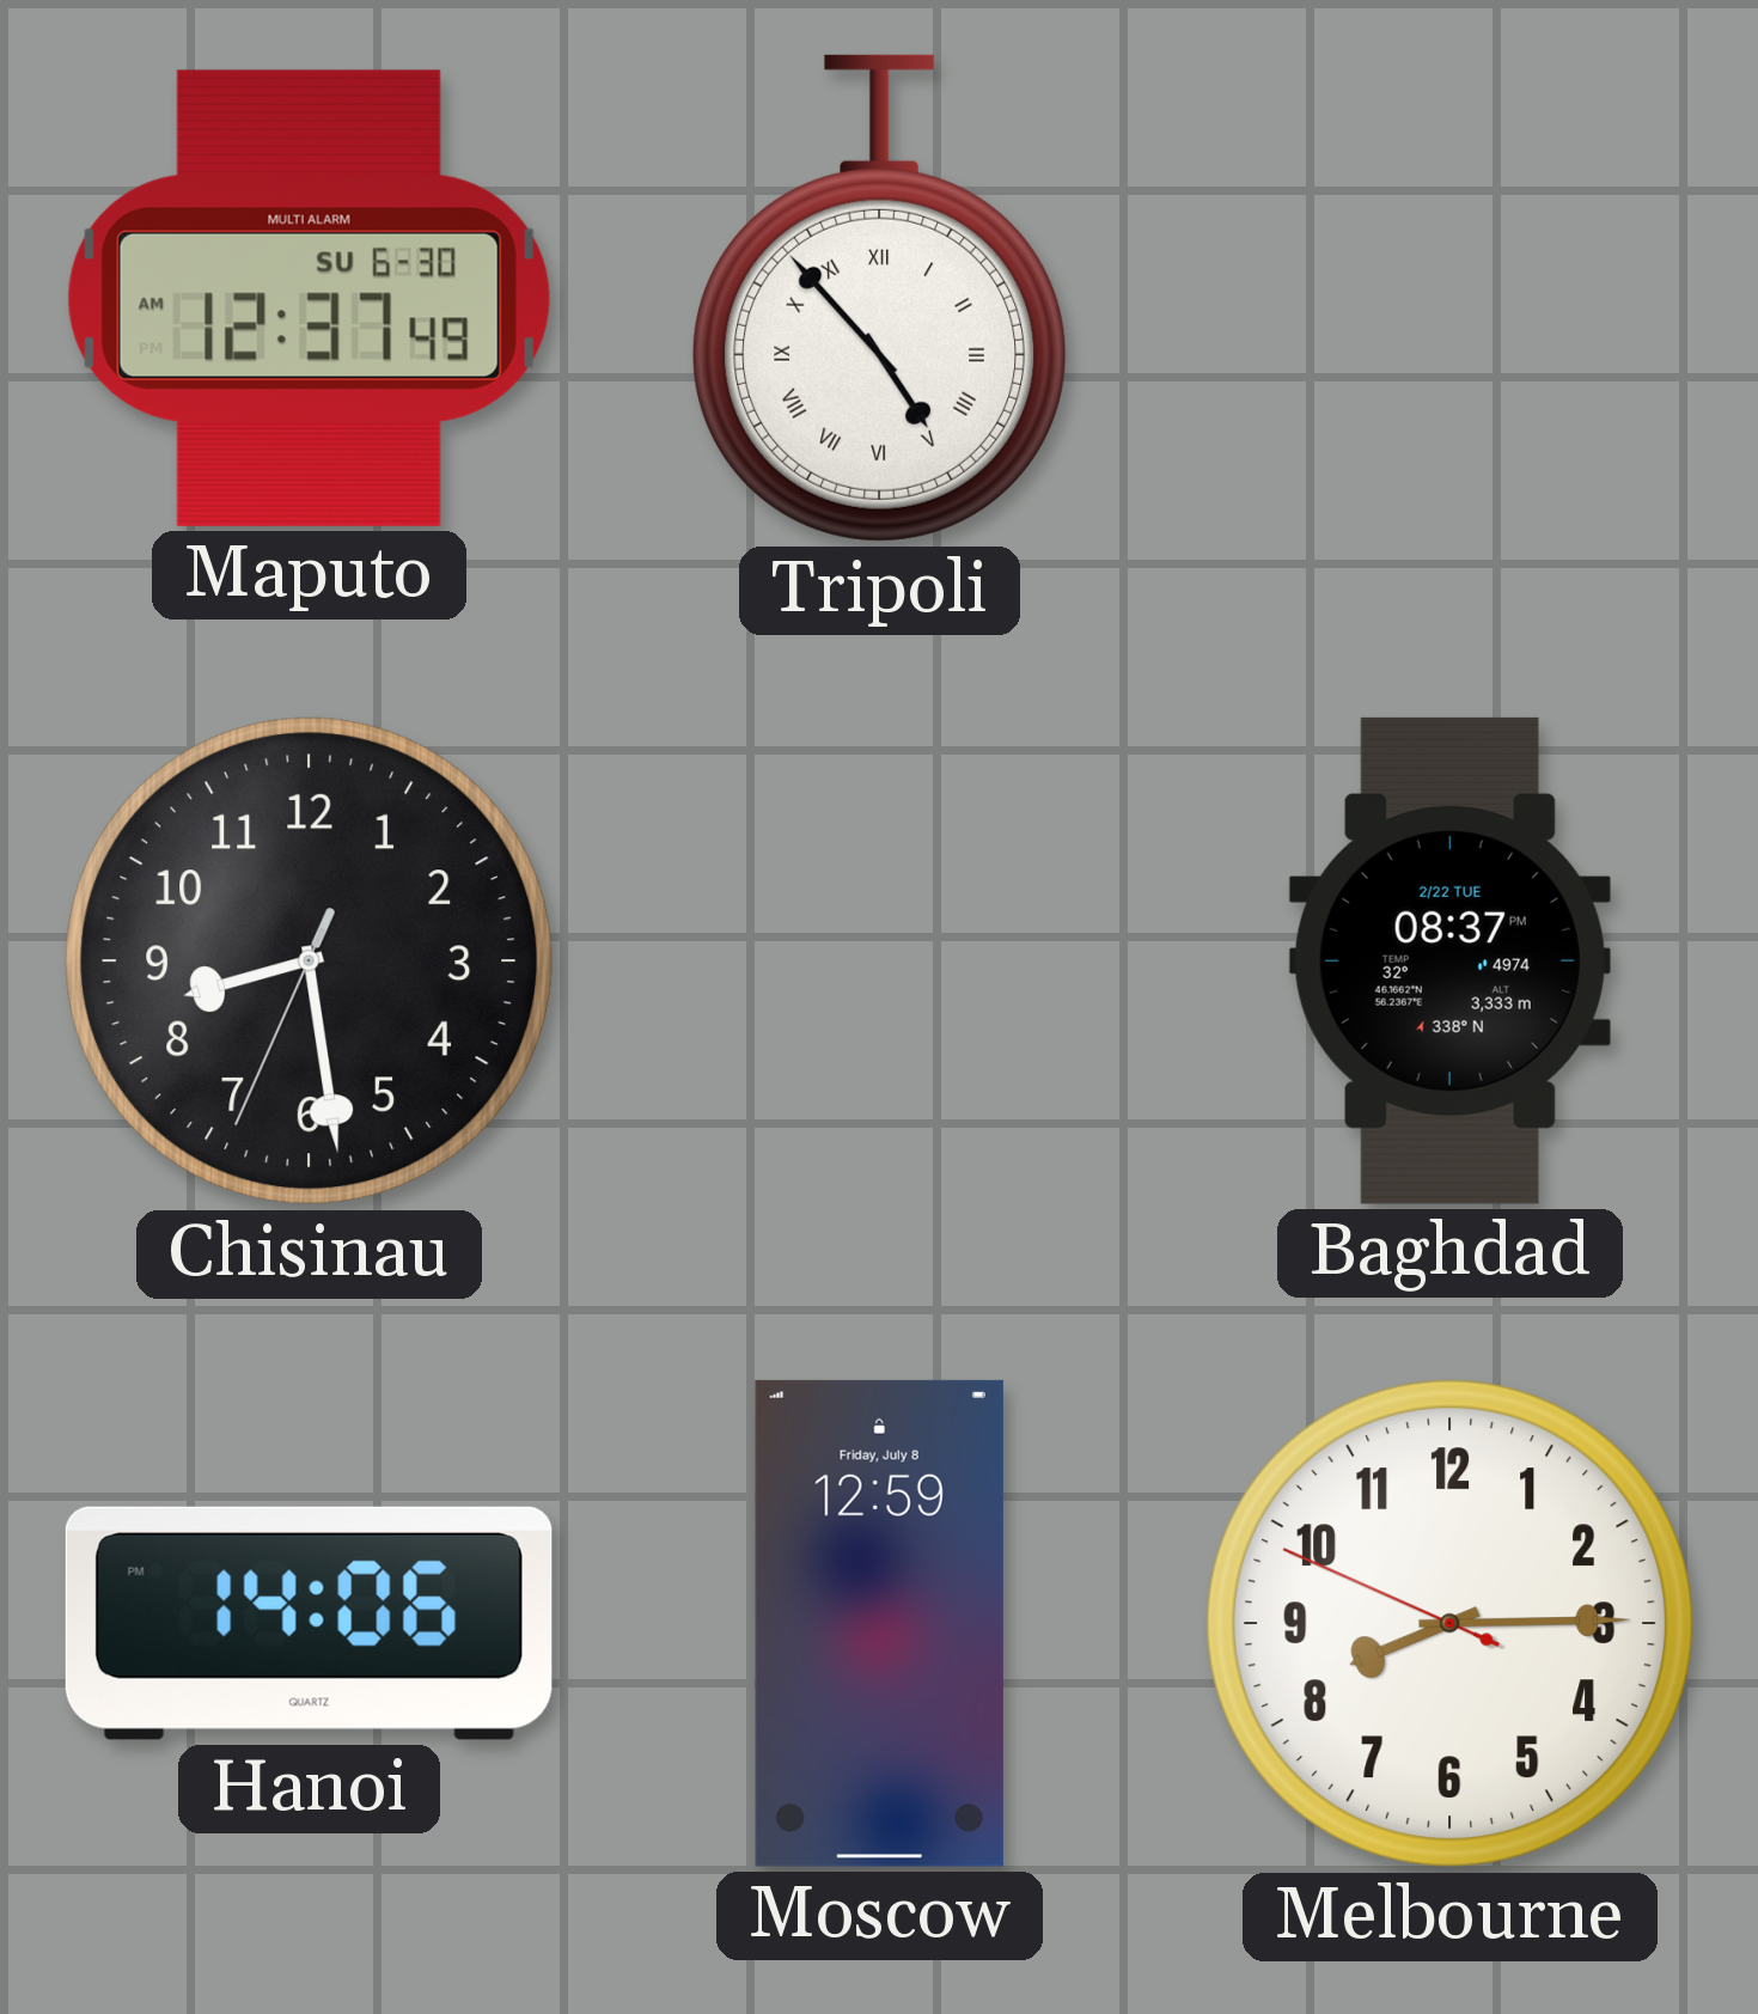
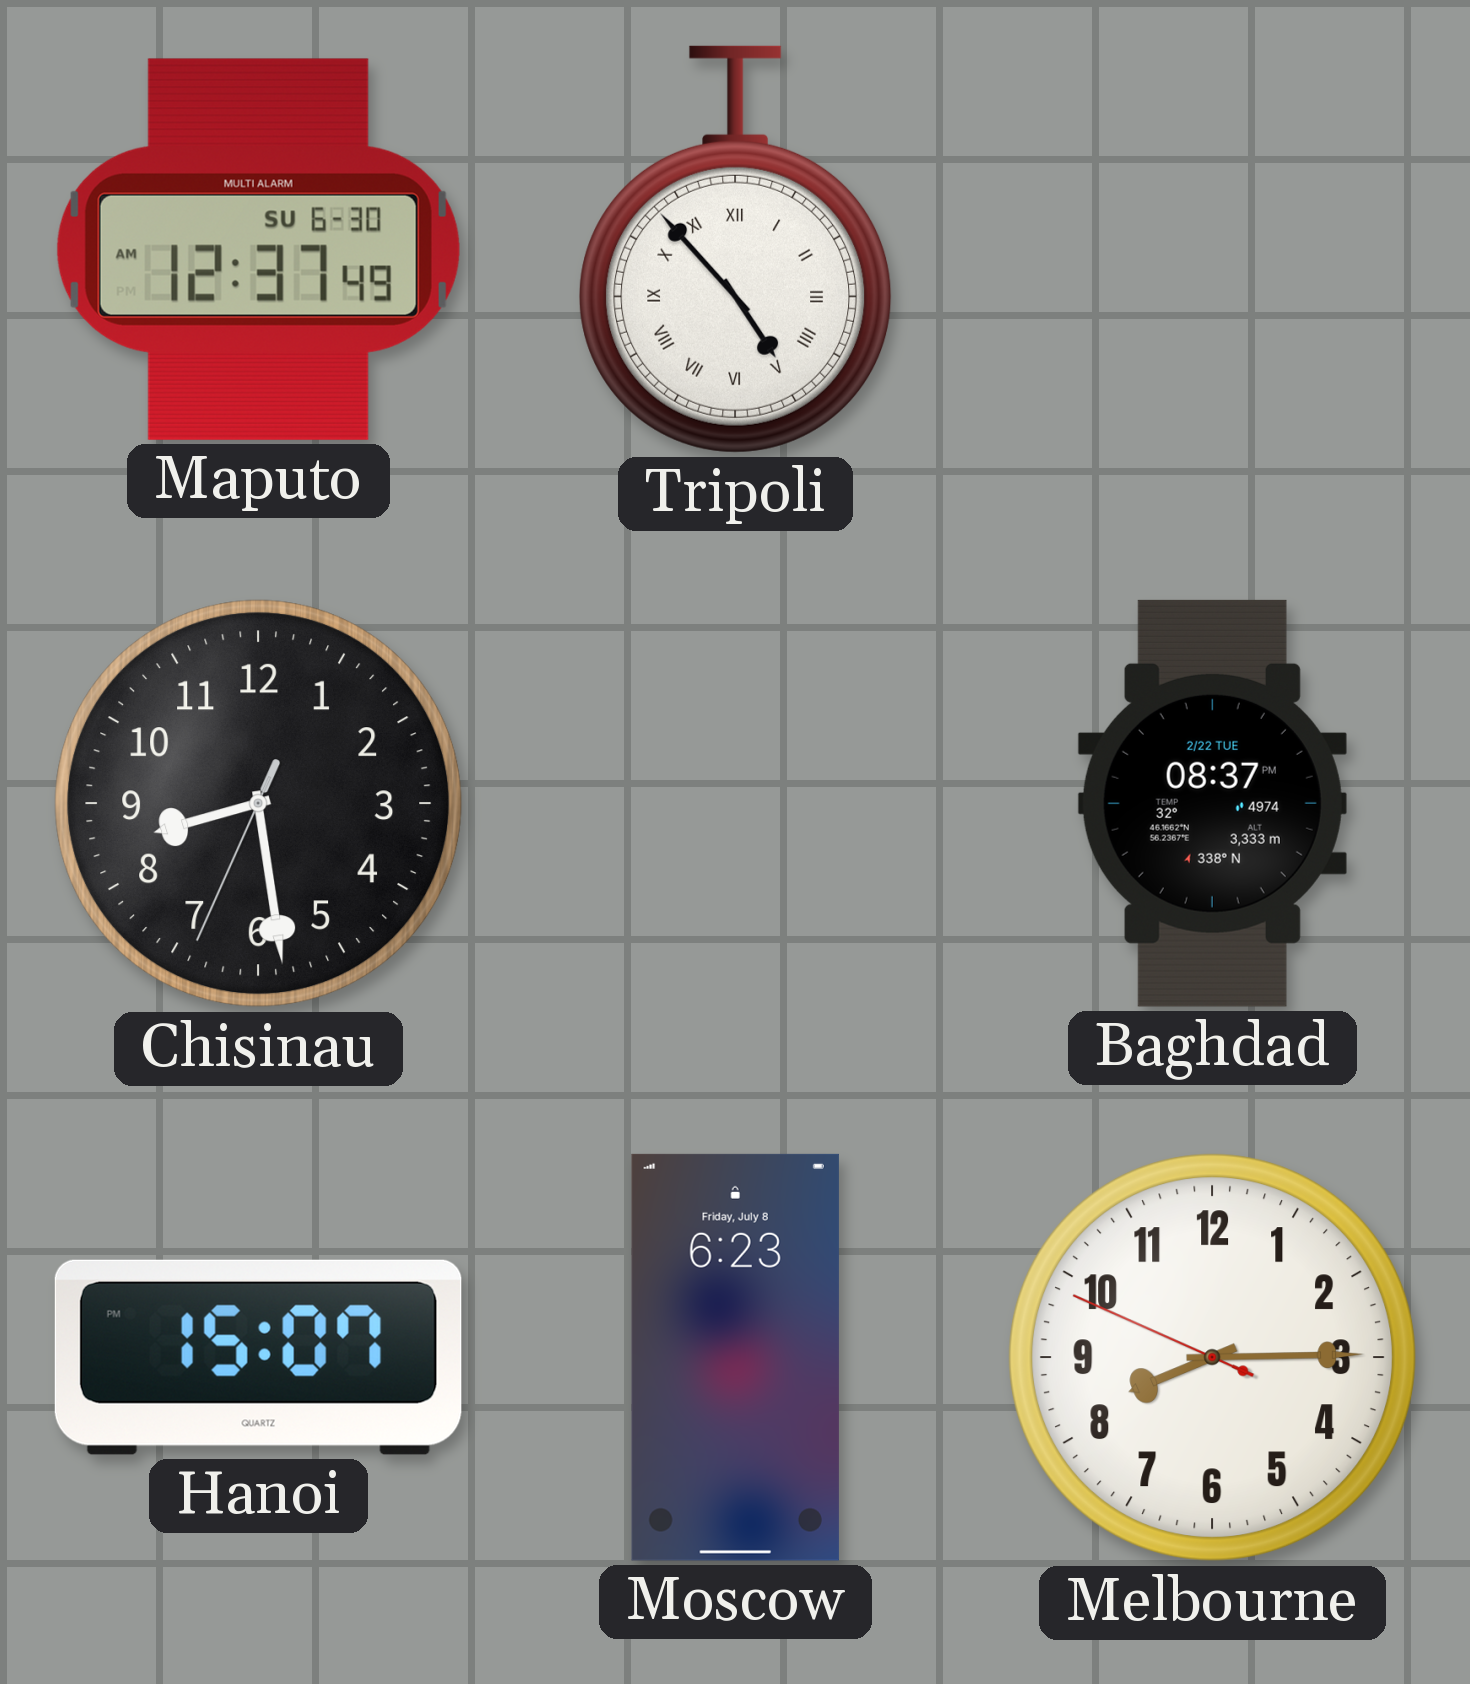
Hanoi: 14:06 -> 15:07 (258, 1357)
Moscow: 12:59 -> 6:23 (735, 1357)
